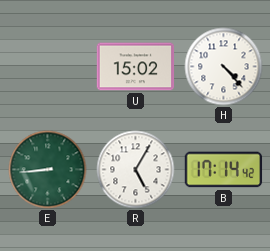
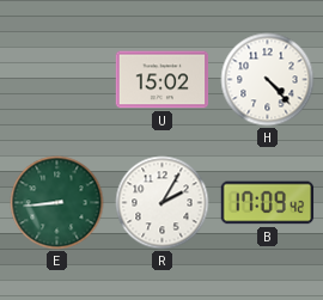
R: 5:05 -> 2:05 (163, 203)
B: 17:14 -> 17:09 (268, 203)
